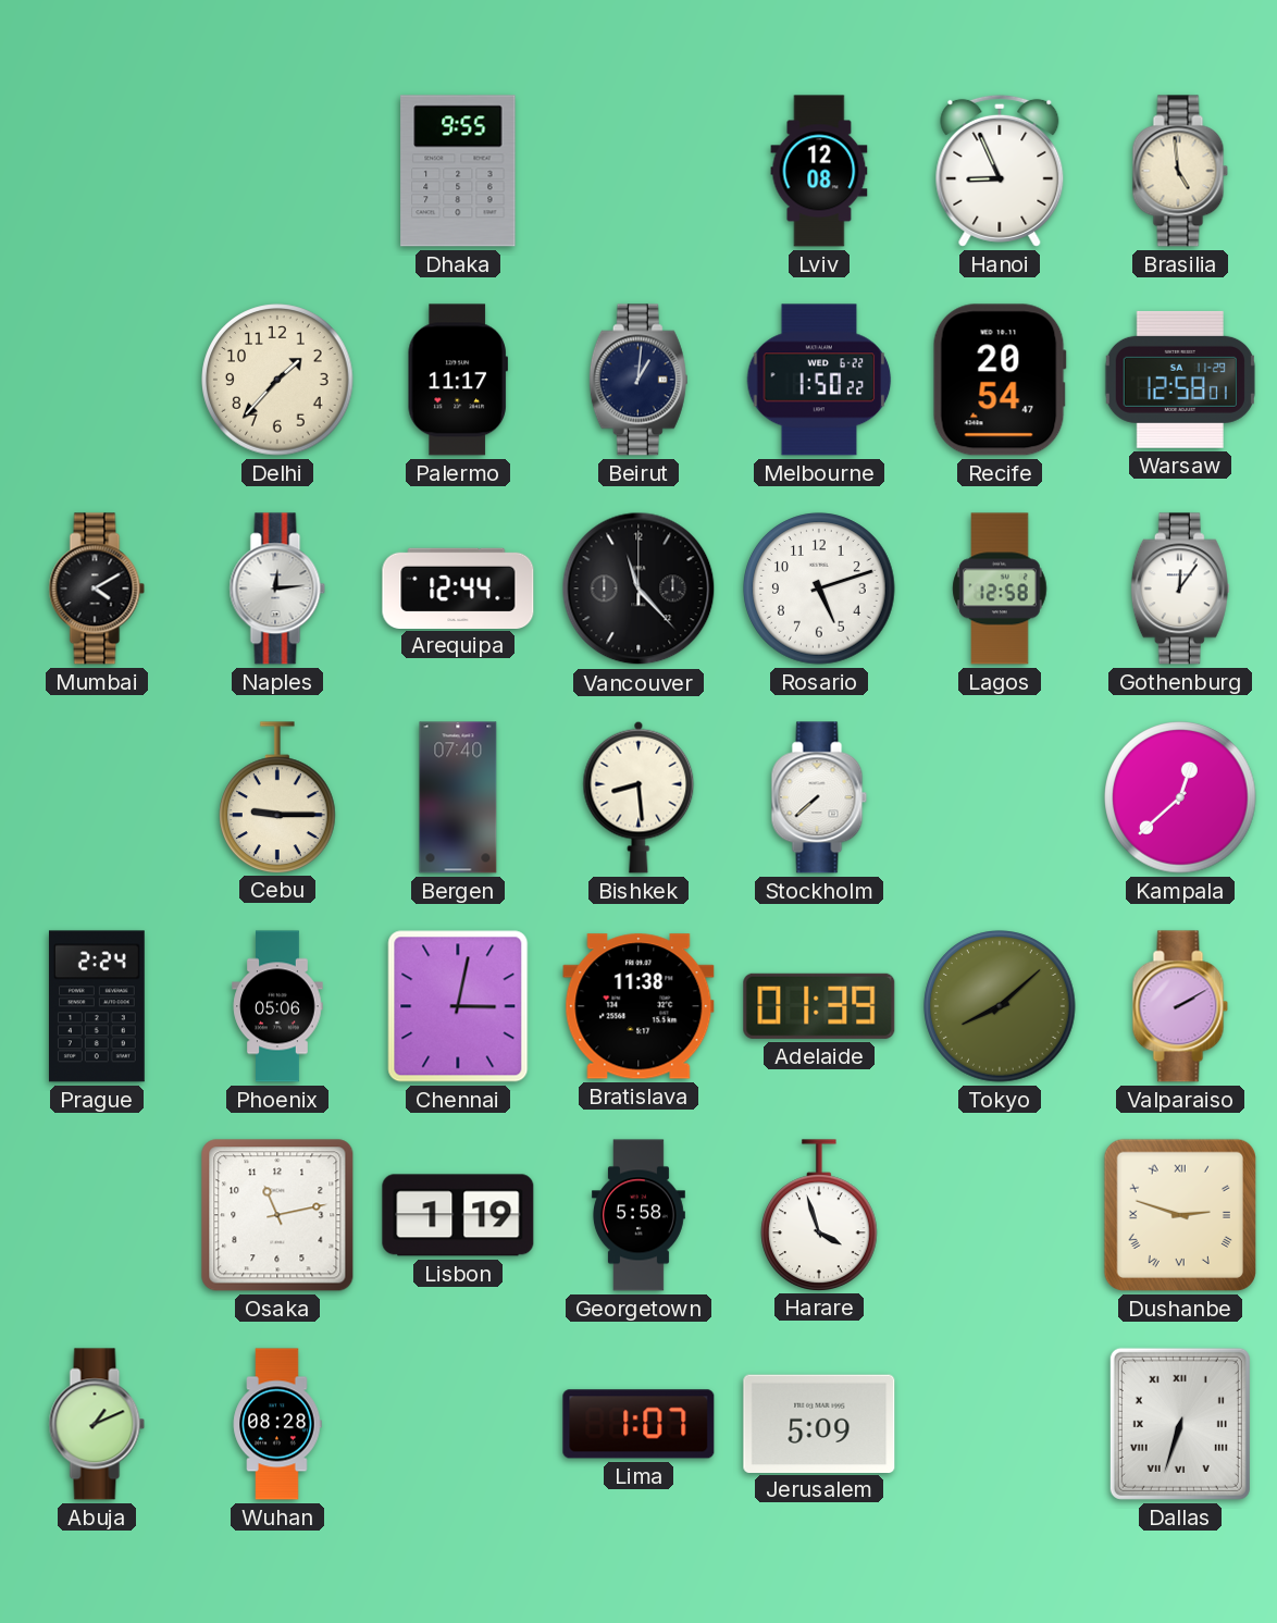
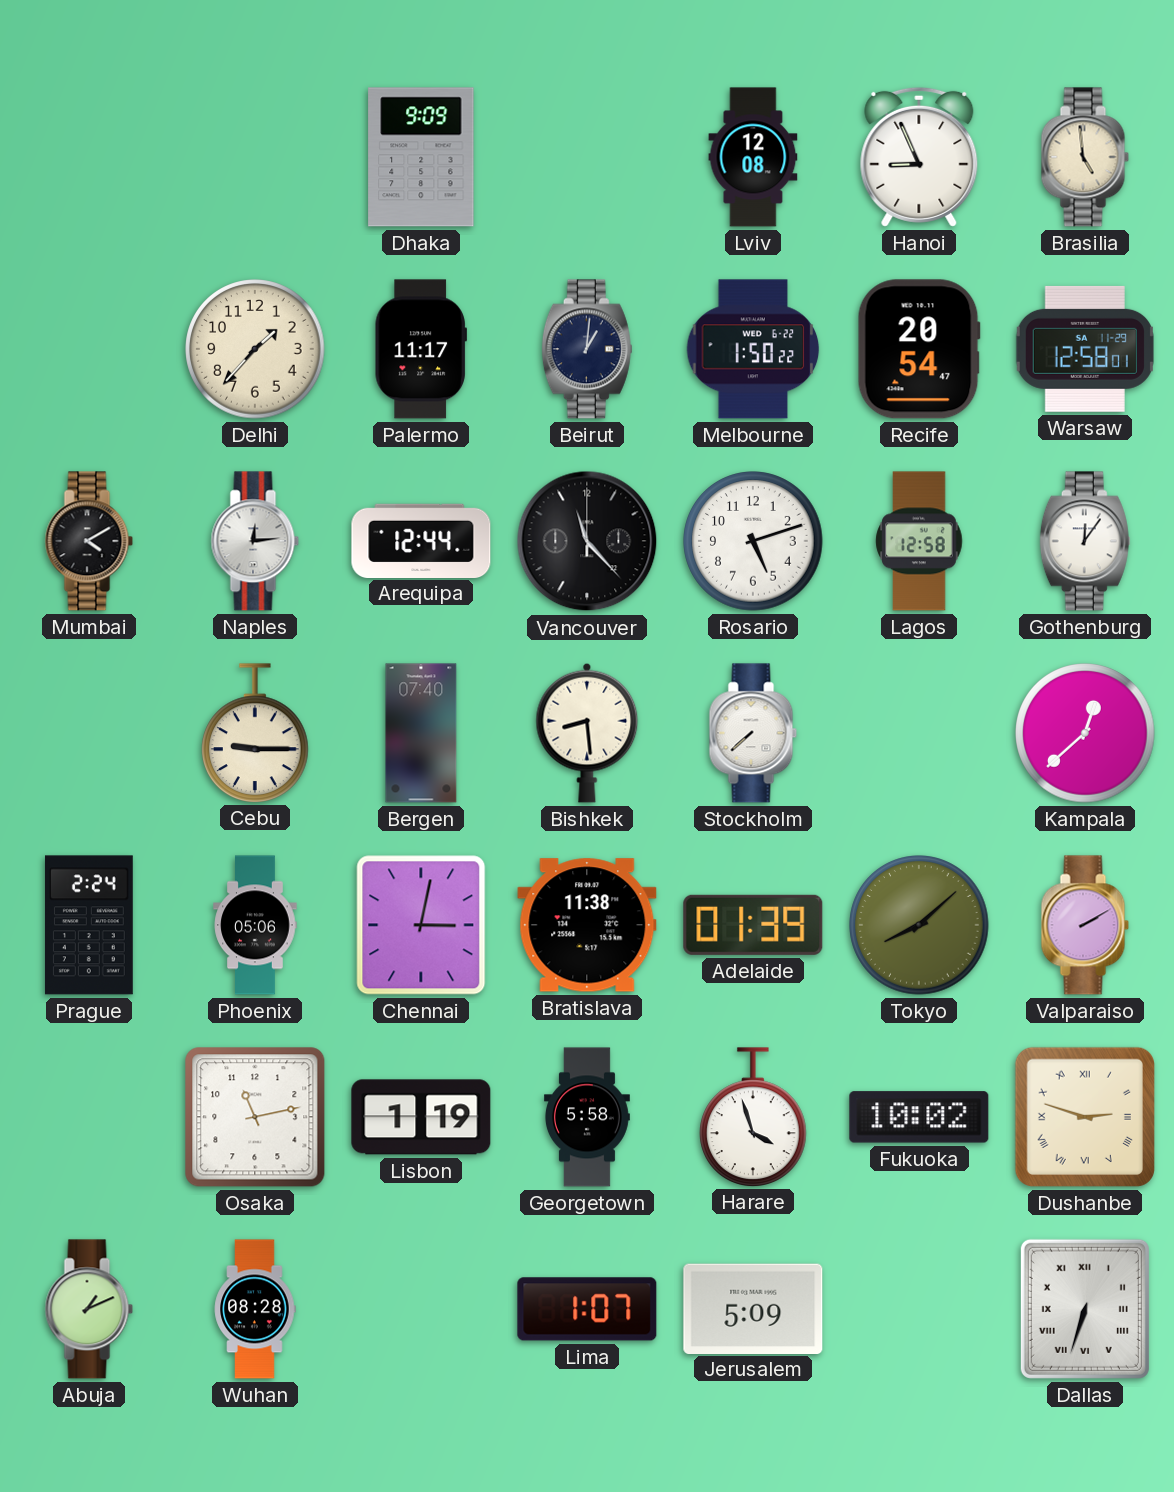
Dhaka: 9:55 -> 9:09 (421, 157)
Fukuoka: none -> 10:02 (919, 1117)
